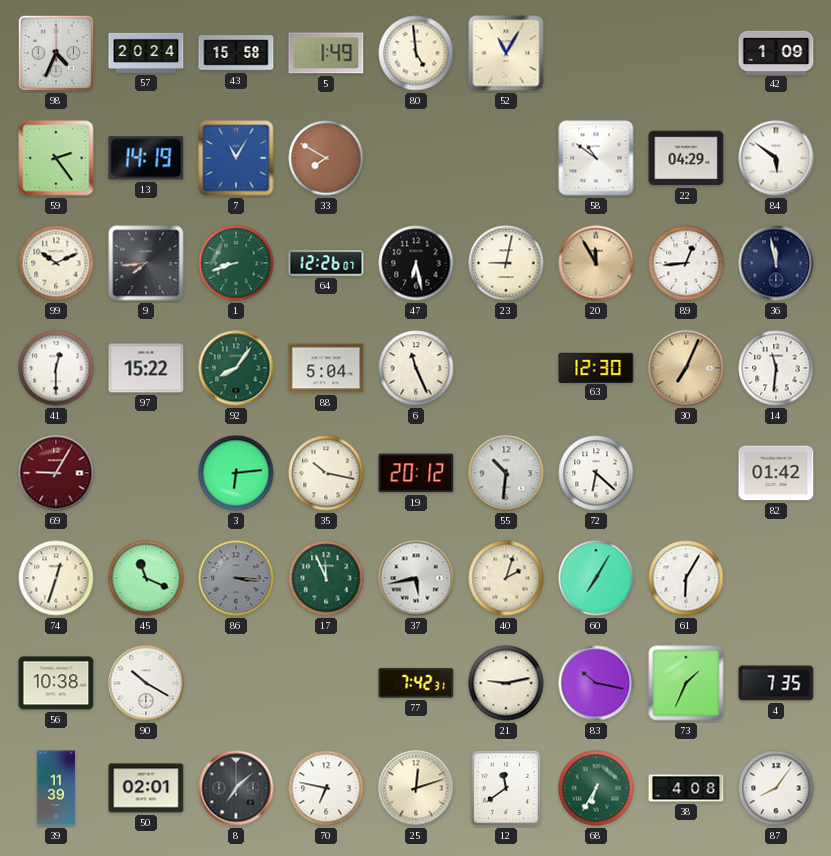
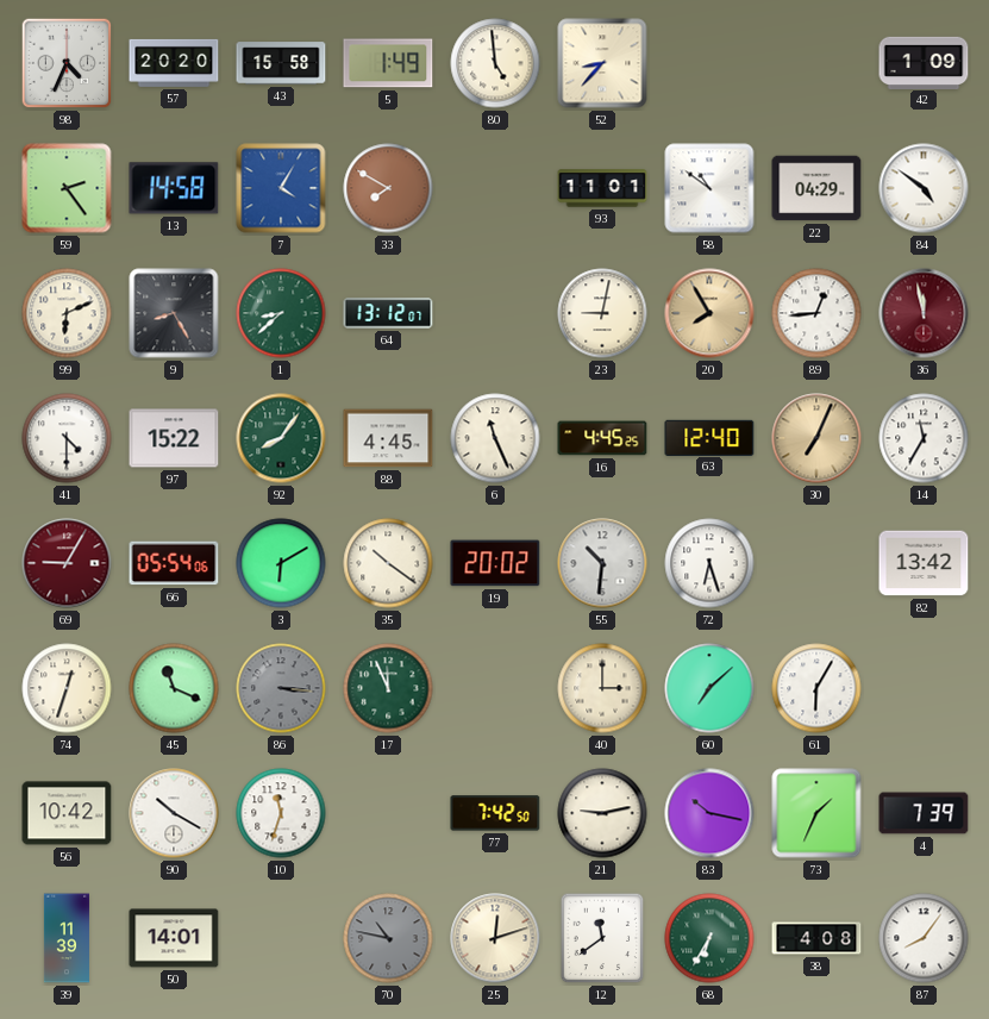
57: 20:24 -> 20:20 (174, 63)
52: 11:05 -> 8:37 (602, 63)
13: 14:19 -> 14:58 (174, 188)
7: 11:05 -> 4:05 (281, 188)
93: none -> 11:01 (602, 188)
84: 5:51 -> 4:51 (924, 188)
99: 10:11 -> 6:11 (67, 313)
9: 7:44 -> 8:25 (174, 313)
1: 8:42 -> 8:38 (281, 313)
64: 12:26 -> 13:12 (388, 313)
47: 6:28 -> none (416, 263)
20: 11:55 -> 7:55 (709, 313)
36 dial: navy -> burgundy (924, 313)
41: 12:30 -> 4:30 (67, 438)
88: 5:04 -> 4:45 (388, 438)
16: none -> 4:45 (602, 438)
63: 12:30 -> 12:40 (709, 437)
14: 11:31 -> 11:35 (924, 438)
66: none -> 05:54 (174, 563)
3: 6:14 -> 6:10 (281, 563)
35: 10:17 -> 10:21 (388, 563)
19: 20:12 -> 20:02 (495, 563)
72: 6:22 -> 6:27 (709, 563)
82: 01:42 -> 13:42 (924, 563)
37: 5:43 -> none (416, 578)
40: 2:03 -> 3:00 (602, 688)
60: 7:05 -> 7:08 (709, 688)
56: 10:38 -> 10:42 (67, 813)
10: none -> 11:33 (281, 813)
77: 7:42:31 -> 7:42:50 (495, 813)
4: 7:35 -> 7:39 (924, 813)
50: 02:01 -> 14:01 (174, 938)
8: 7:08 -> none (236, 788)
70: 6:47 -> 10:47 (388, 938)
70 dial: white -> grey (388, 938)
